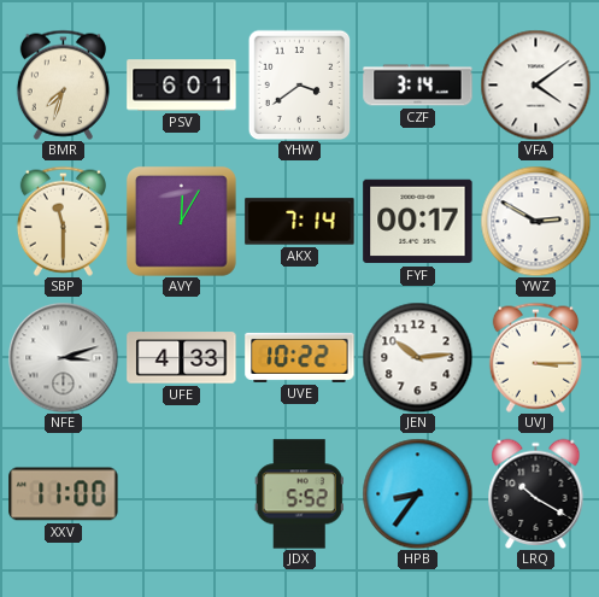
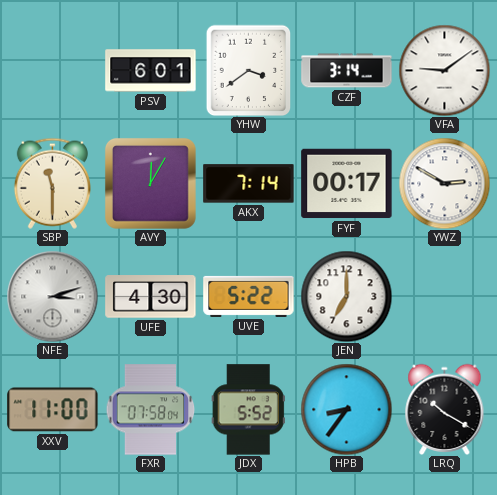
BMR: 7:33 -> none (63, 84)
VFA: 4:09 -> 9:09 (444, 70)
UFE: 4:33 -> 4:30 (151, 297)
UVE: 10:22 -> 5:22 (249, 296)
JEN: 10:14 -> 7:00 (346, 296)
UVJ: 3:15 -> none (535, 357)
FXR: none -> 07:58 (151, 410)
